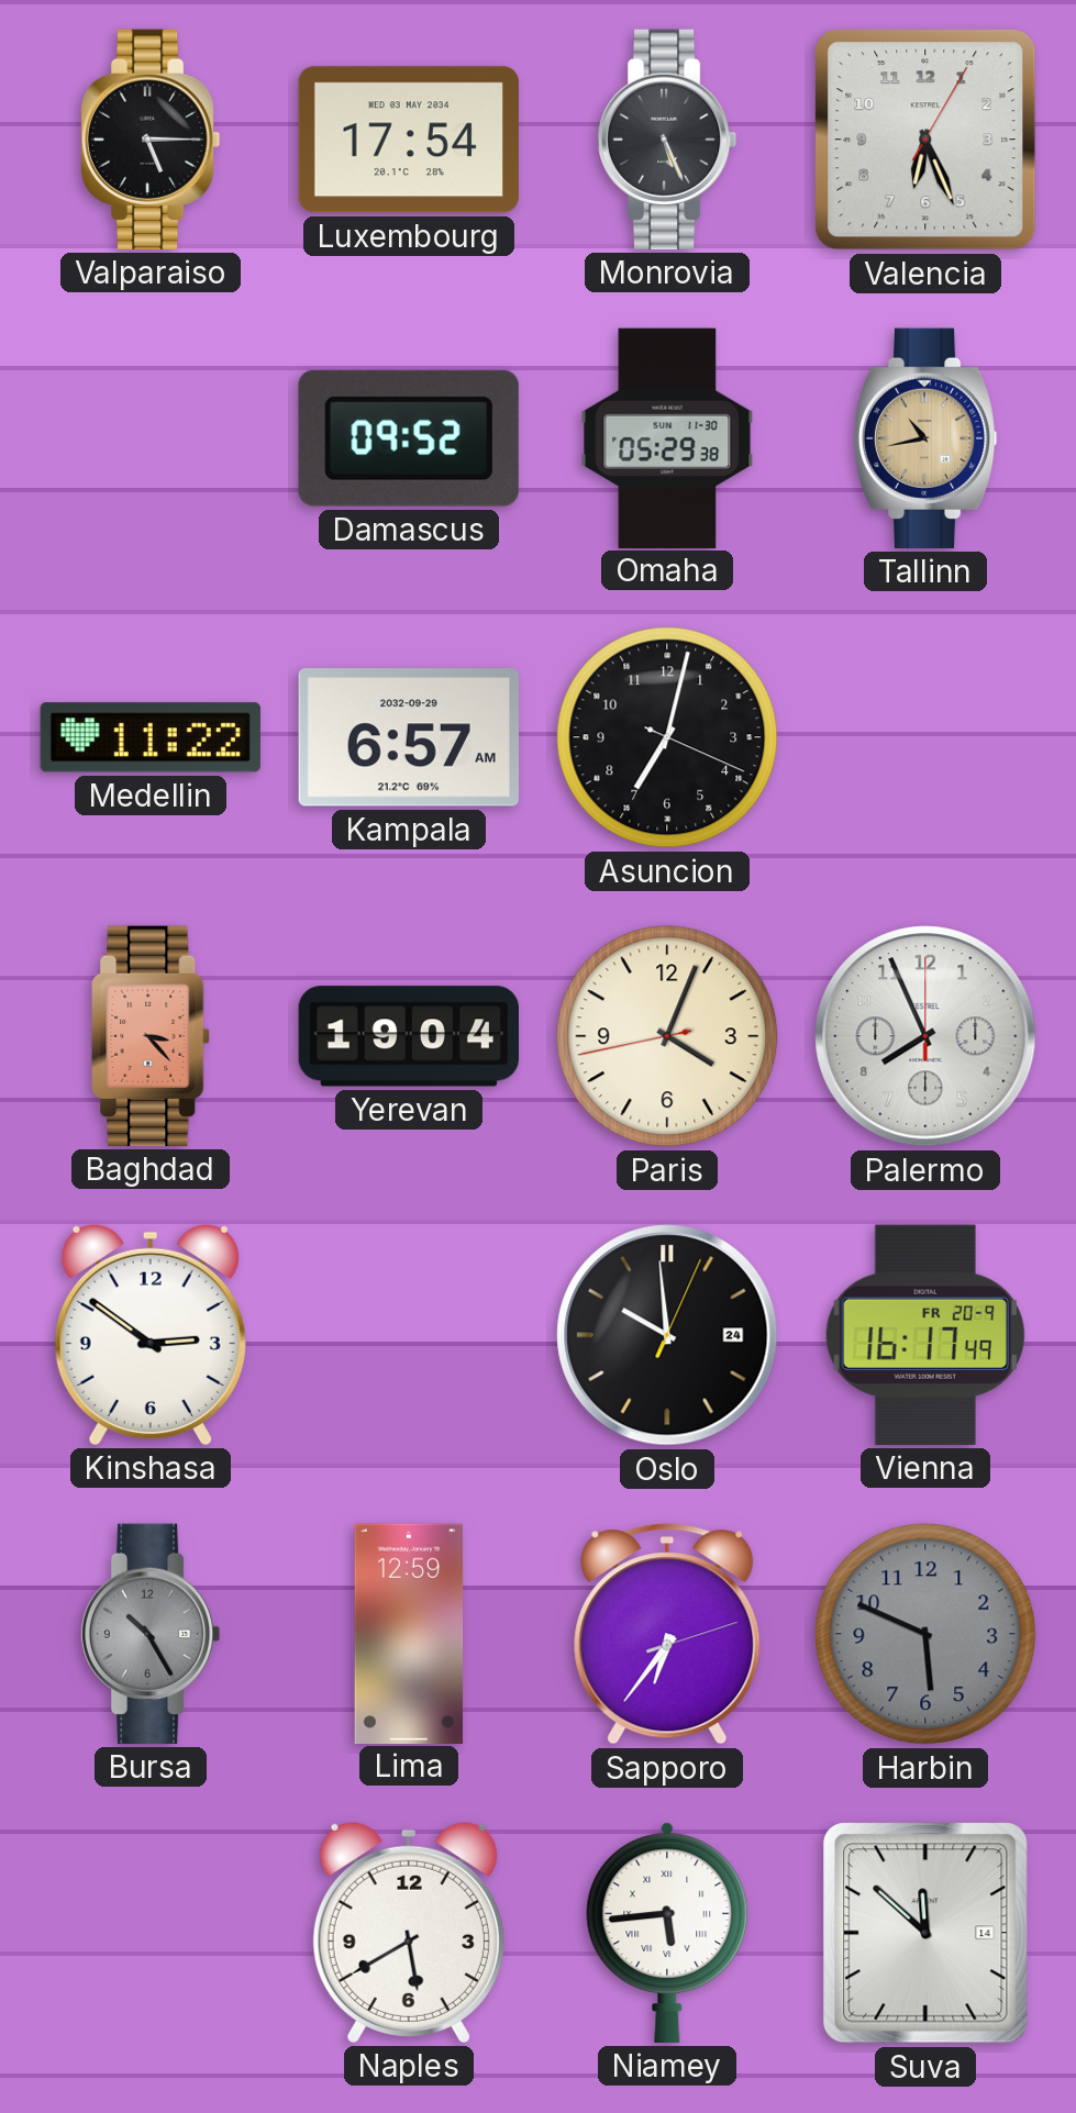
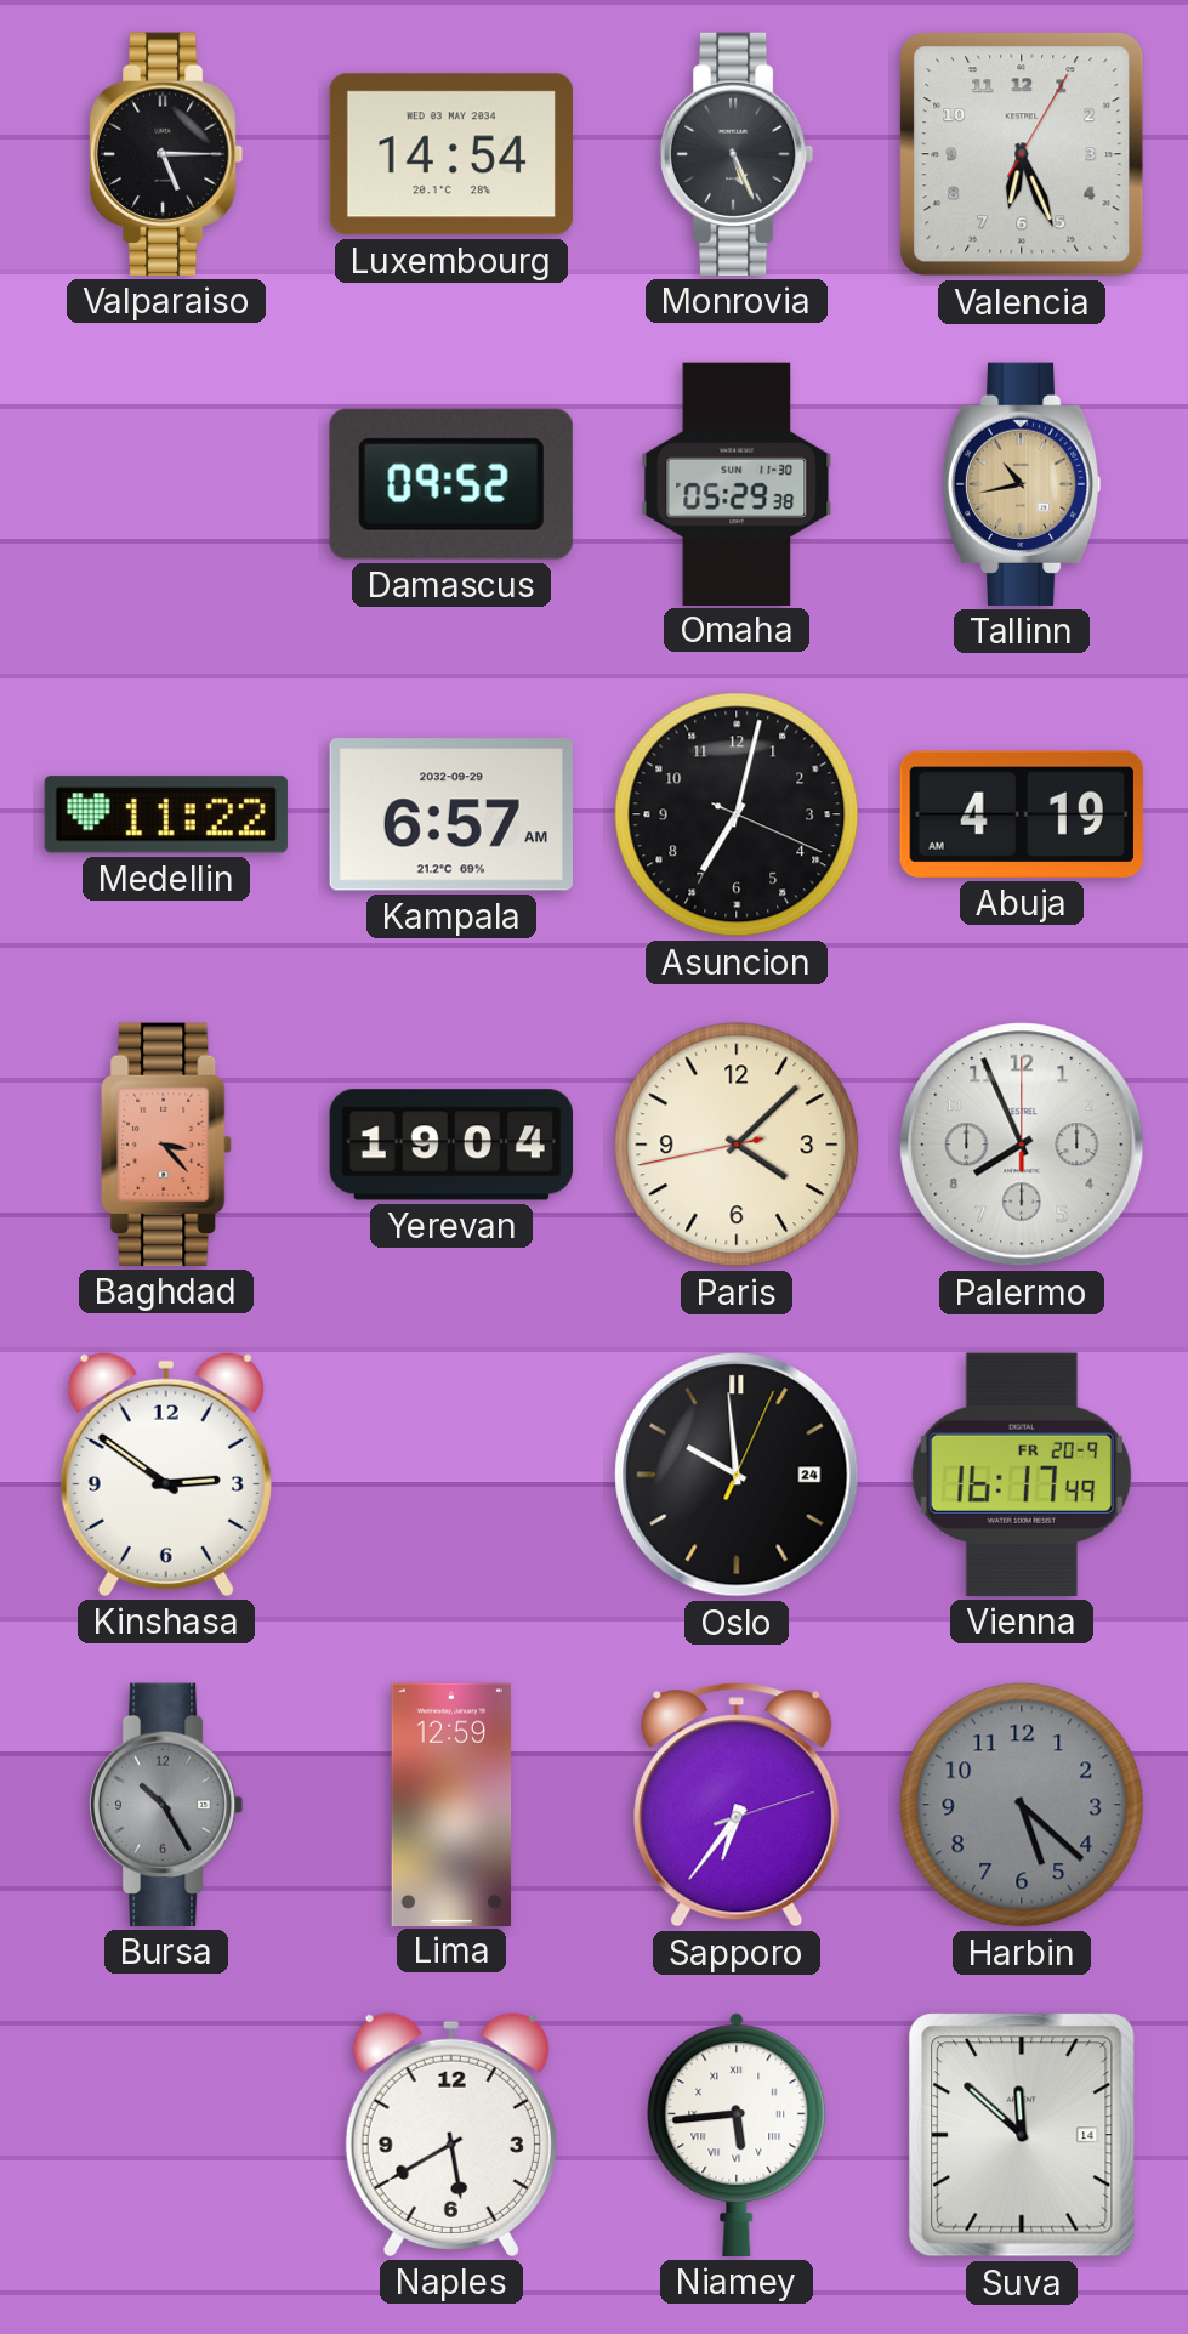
Luxembourg: 17:54 -> 14:54 (451, 154)
Abuja: none -> 4:19 (1022, 814)
Paris: 4:03 -> 4:07 (737, 1145)
Harbin: 5:49 -> 5:22 (1022, 1805)
